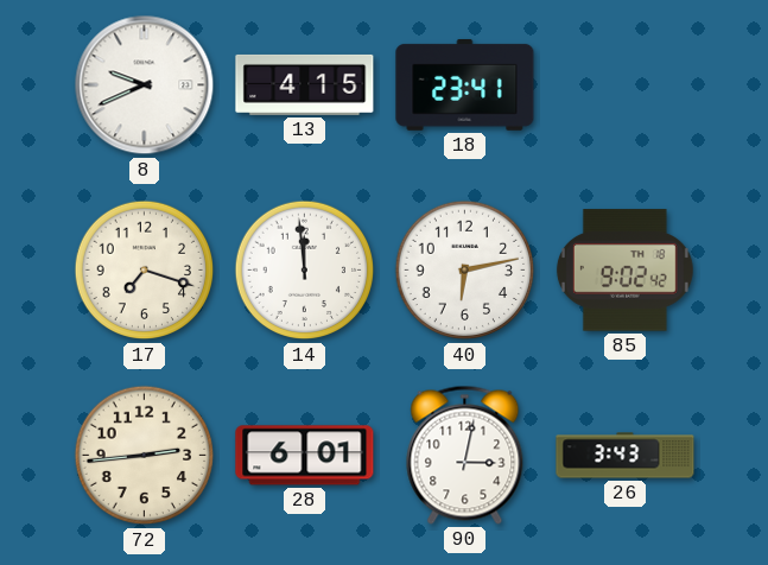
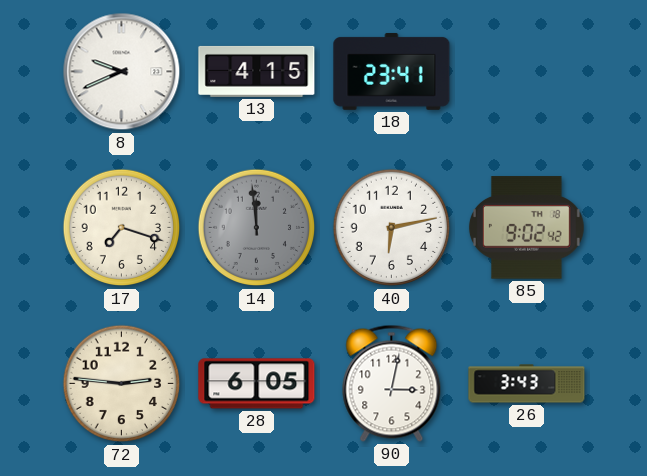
14 dial: white -> grey (257, 228)
72: 2:44 -> 2:46 (122, 384)
28: 6:01 -> 6:05 (257, 384)
